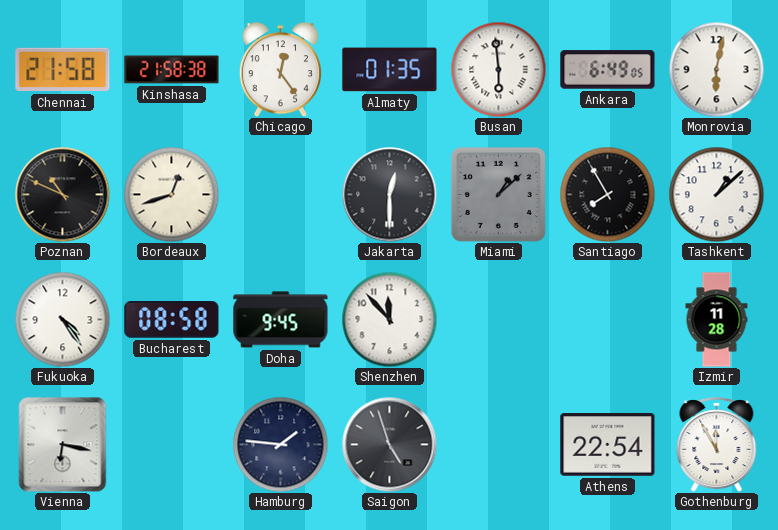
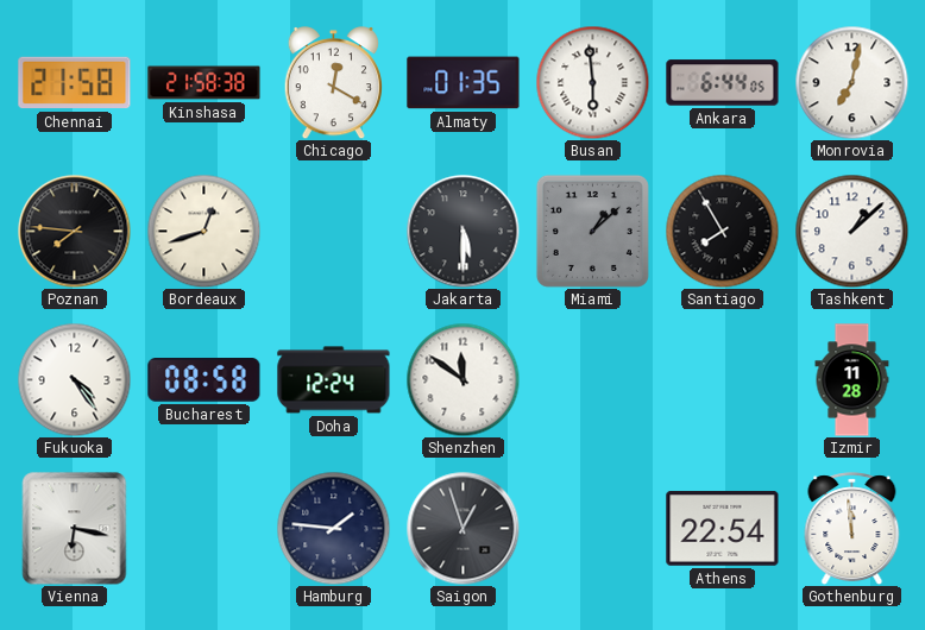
Chicago: 12:24 -> 12:20 (333, 83)
Ankara: 6:49 -> 6:44 (723, 83)
Monrovia: 6:02 -> 7:02 (851, 82)
Poznan: 10:49 -> 7:46 (74, 231)
Jakarta: 12:30 -> 5:30 (462, 231)
Doha: 9:45 -> 12:24 (334, 380)
Shenzhen: 11:53 -> 11:51 (462, 379)
Saigon: 4:57 -> 12:57 (462, 528)
Gothenburg: 11:55 -> 11:59 (852, 529)
